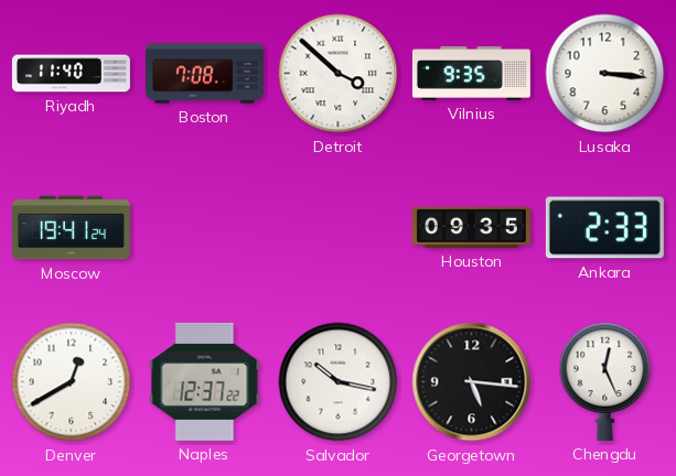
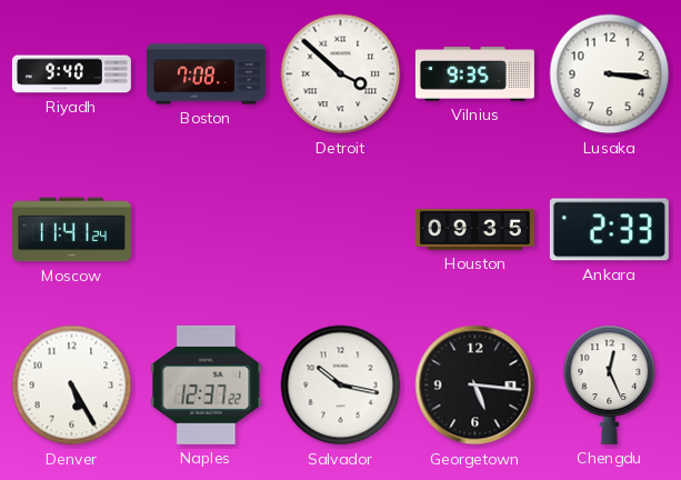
Riyadh: 11:40 -> 9:40 (71, 74)
Moscow: 19:41 -> 11:41 (71, 230)
Denver: 12:40 -> 5:25 (72, 386)
